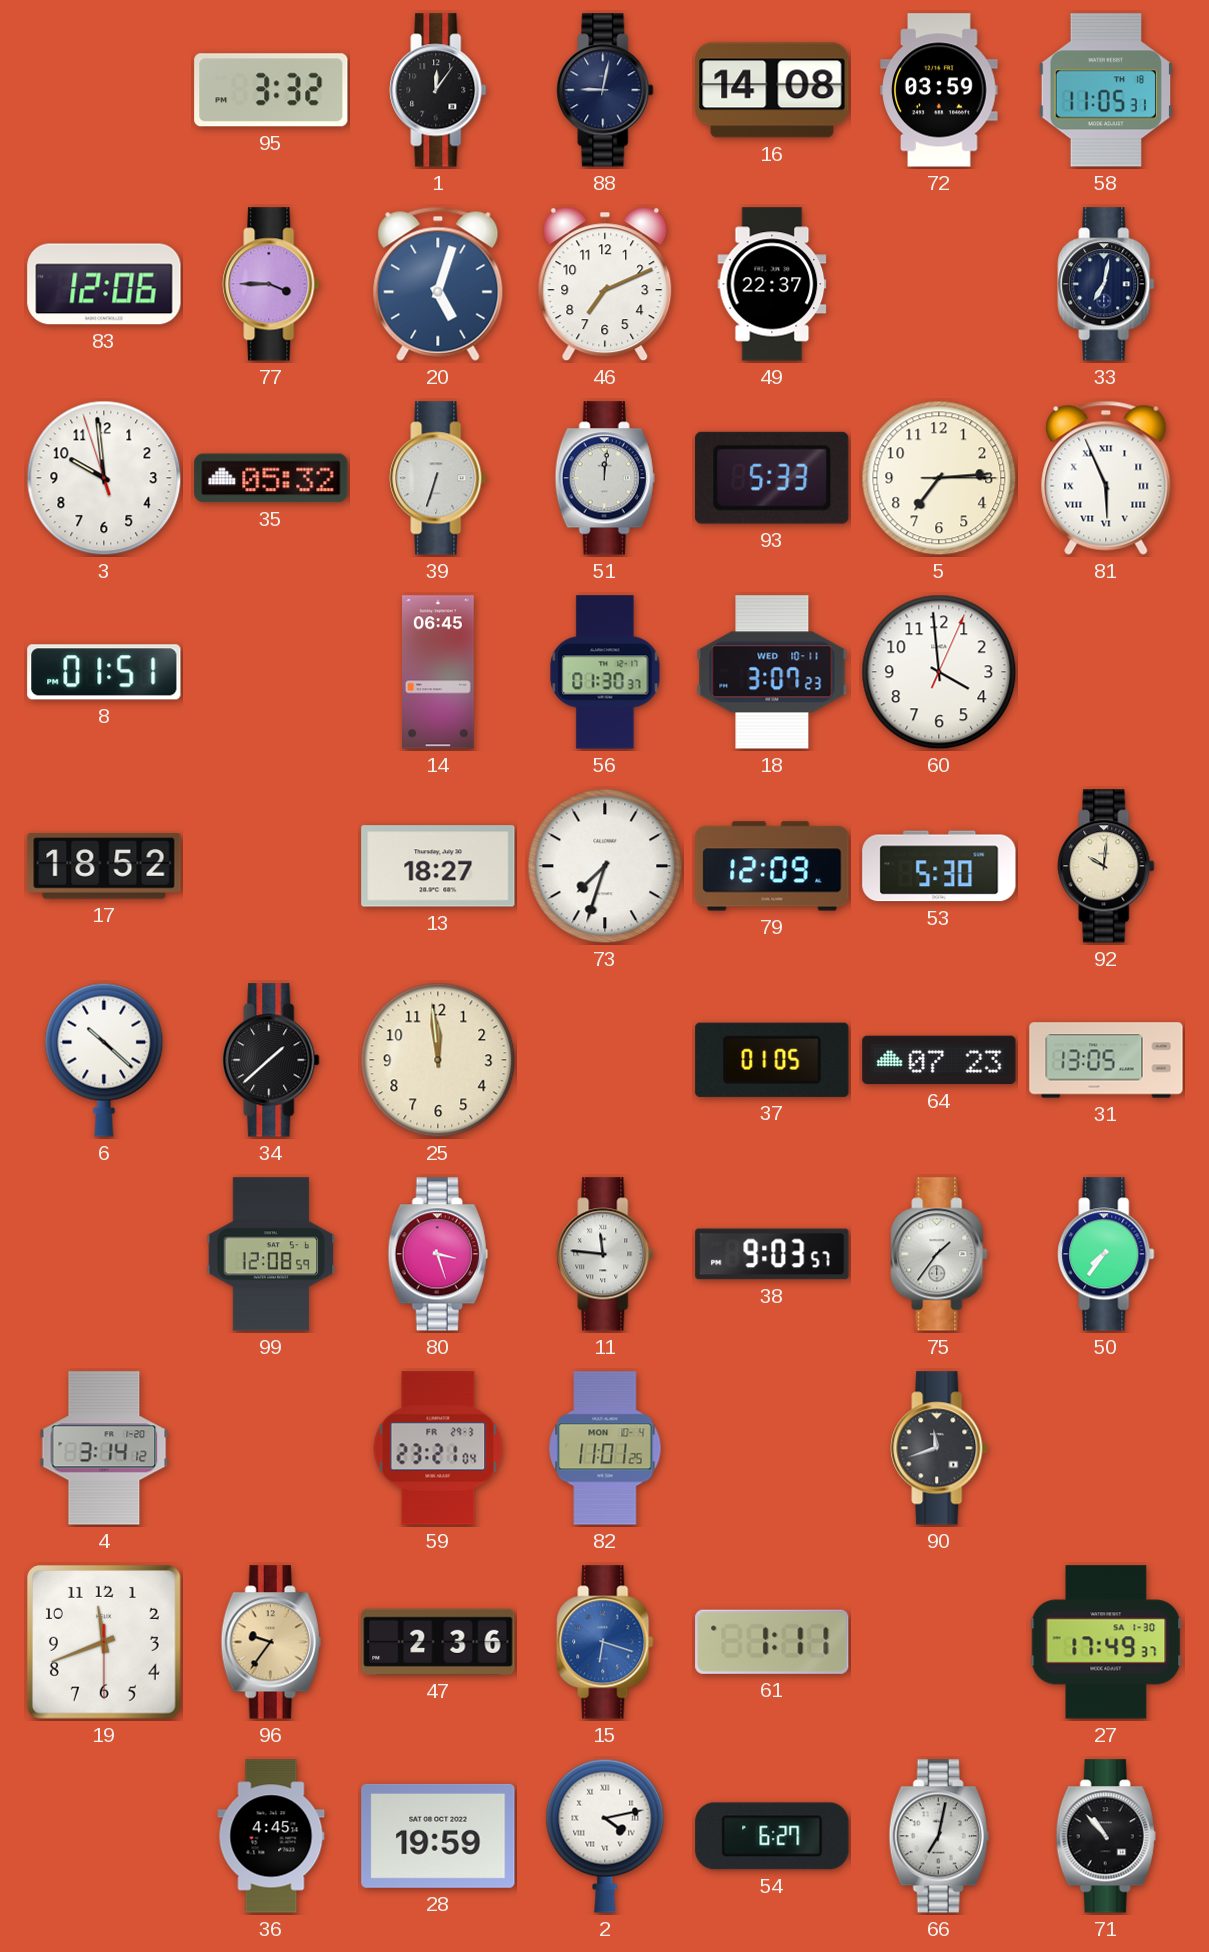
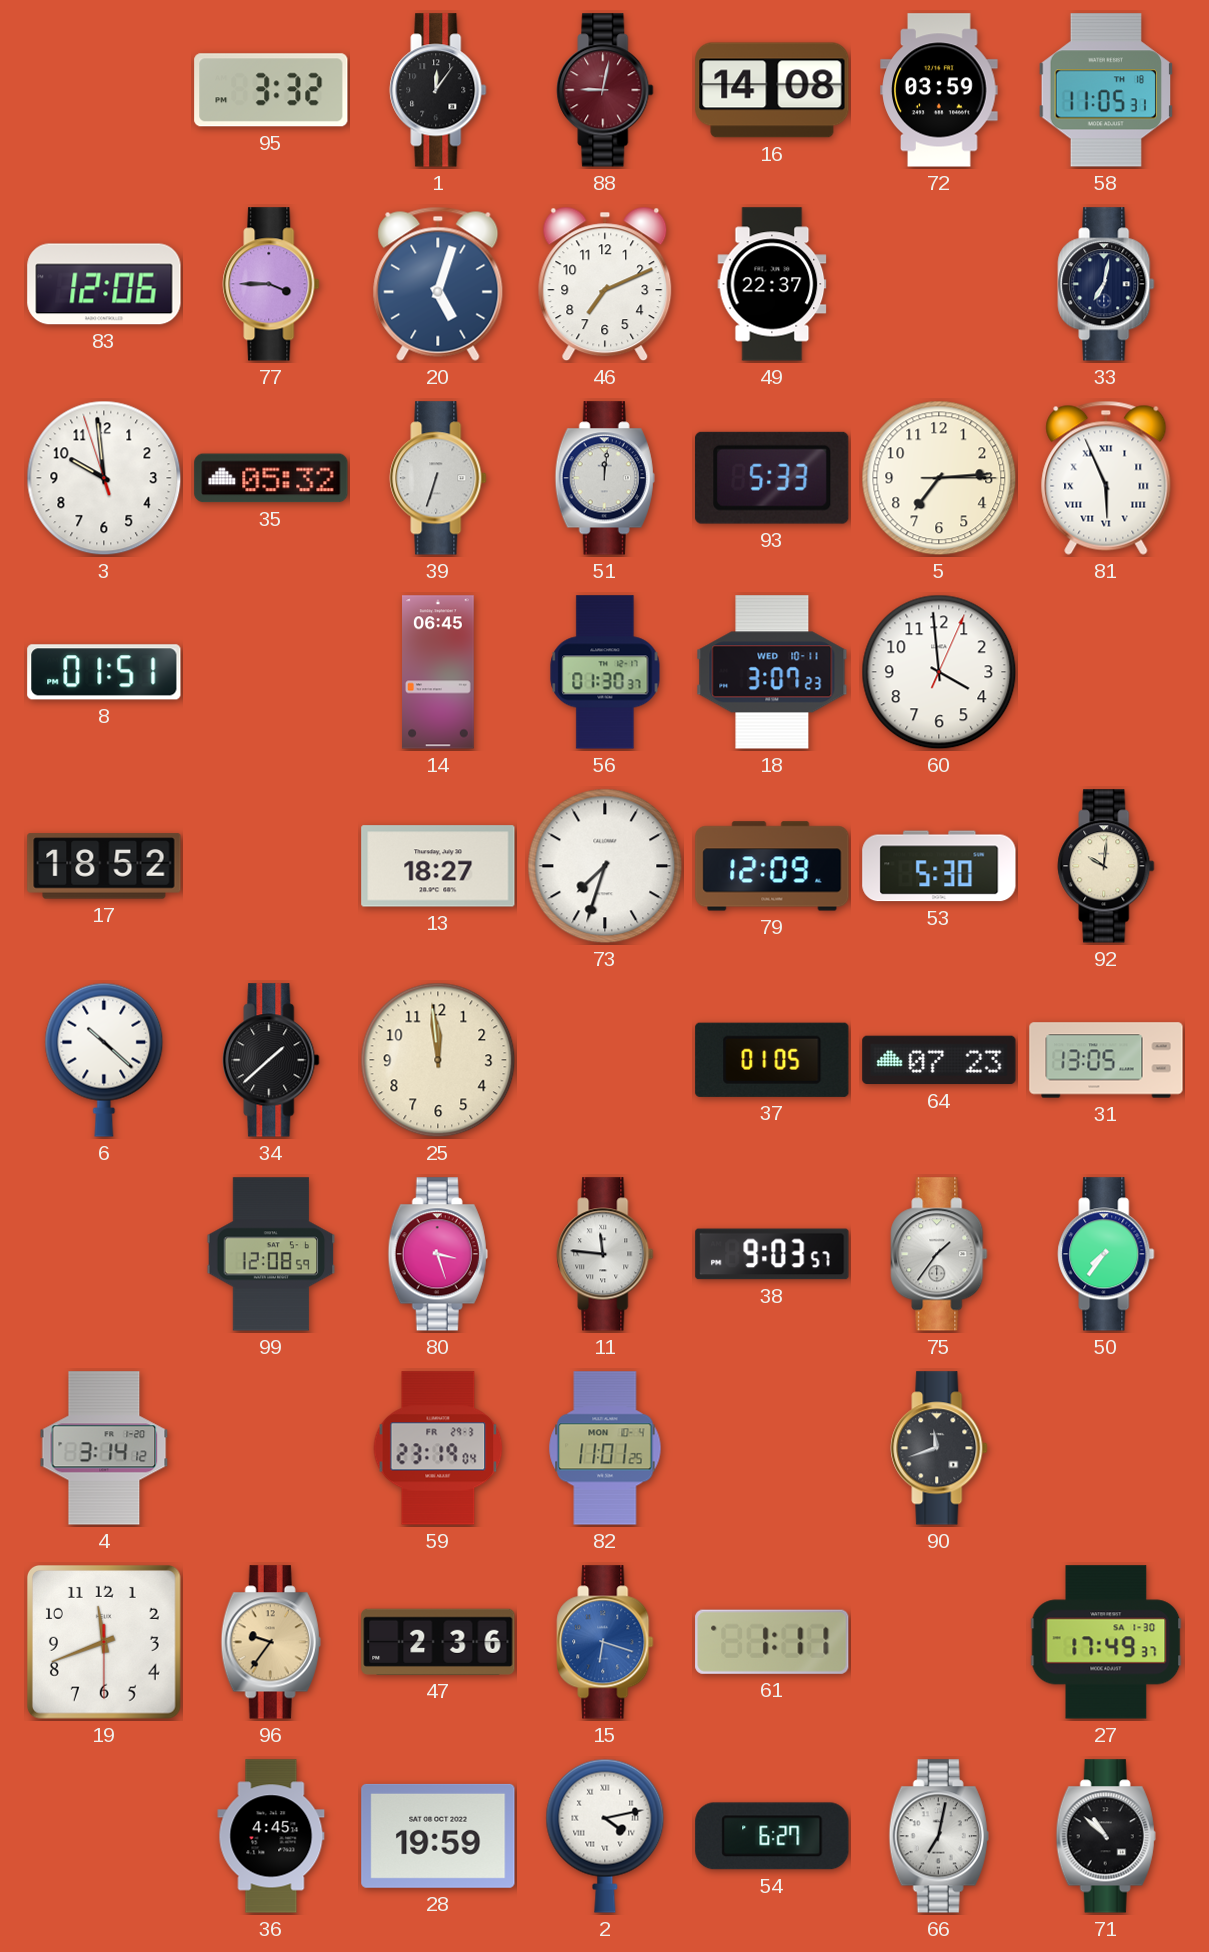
88 dial: navy -> burgundy (605, 90)
59: 23:21 -> 23:19 (438, 1448)
71: 10:53 -> 10:52 (1106, 1836)
